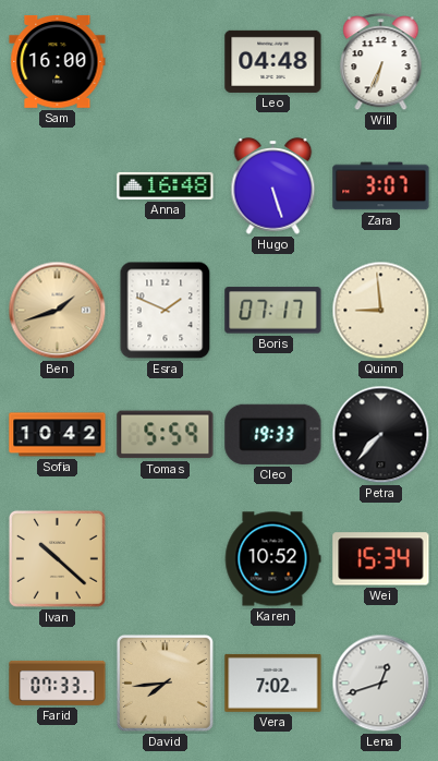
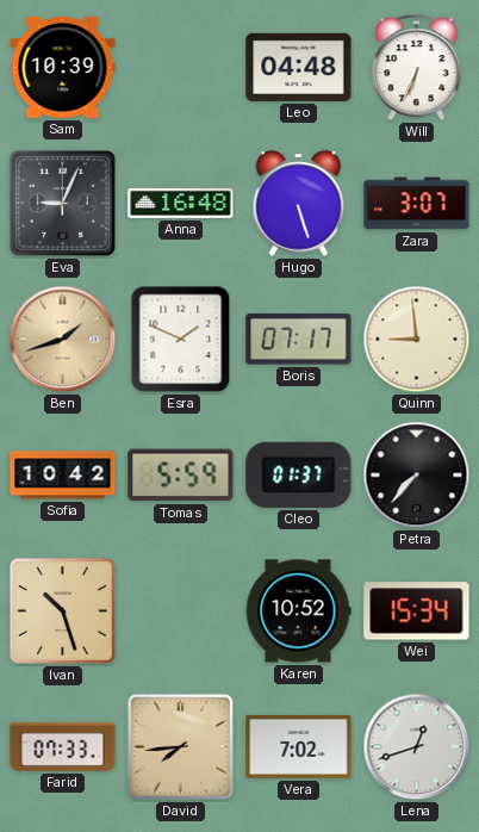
Sam: 16:00 -> 10:39 (63, 67)
Eva: none -> 9:04 (62, 203)
Cleo: 19:33 -> 01:37 (299, 474)
Ivan: 10:22 -> 10:27 (62, 610)
